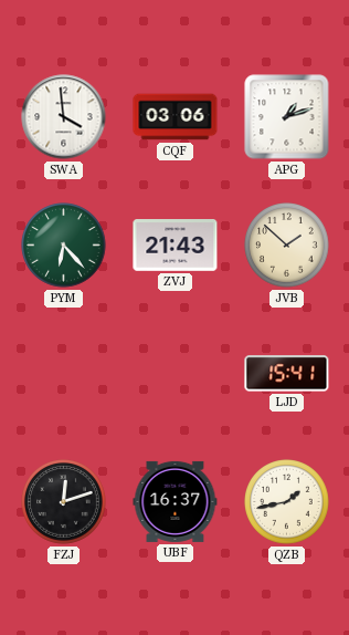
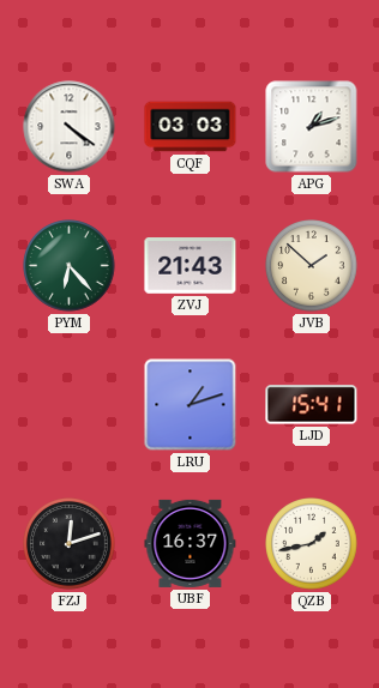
SWA: 3:59 -> 4:21 (70, 127)
CQF: 03:06 -> 03:03 (191, 127)
LRU: none -> 1:12 (191, 405)
